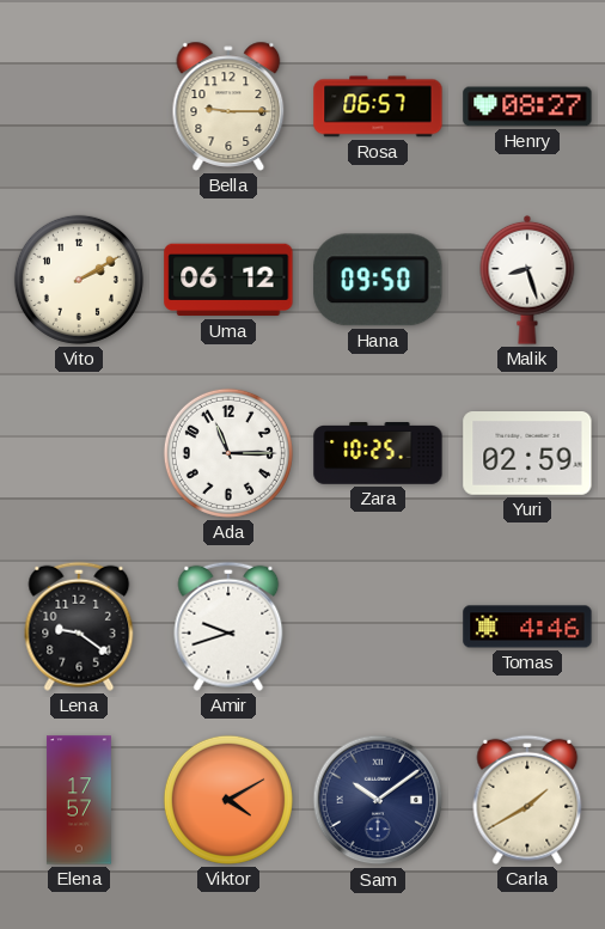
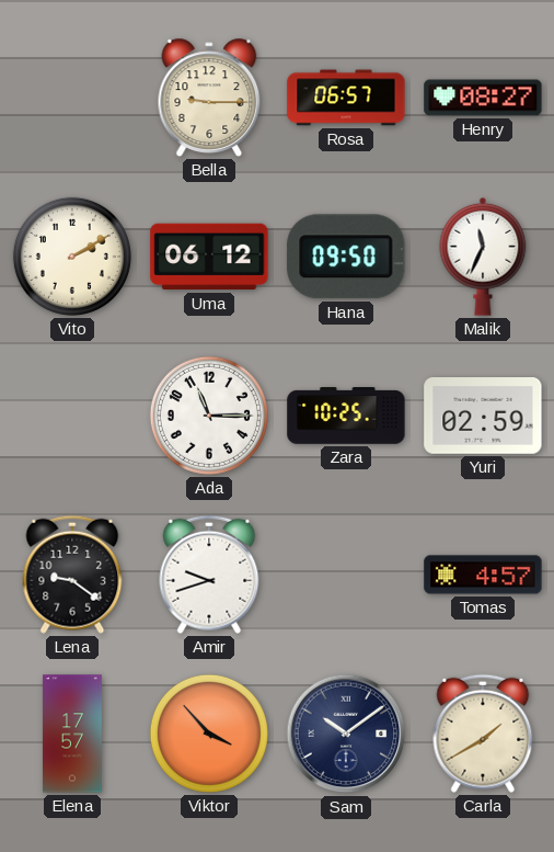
Malik: 8:27 -> 11:34 (483, 257)
Tomas: 4:46 -> 4:57 (483, 575)
Viktor: 4:10 -> 3:53 (209, 734)
